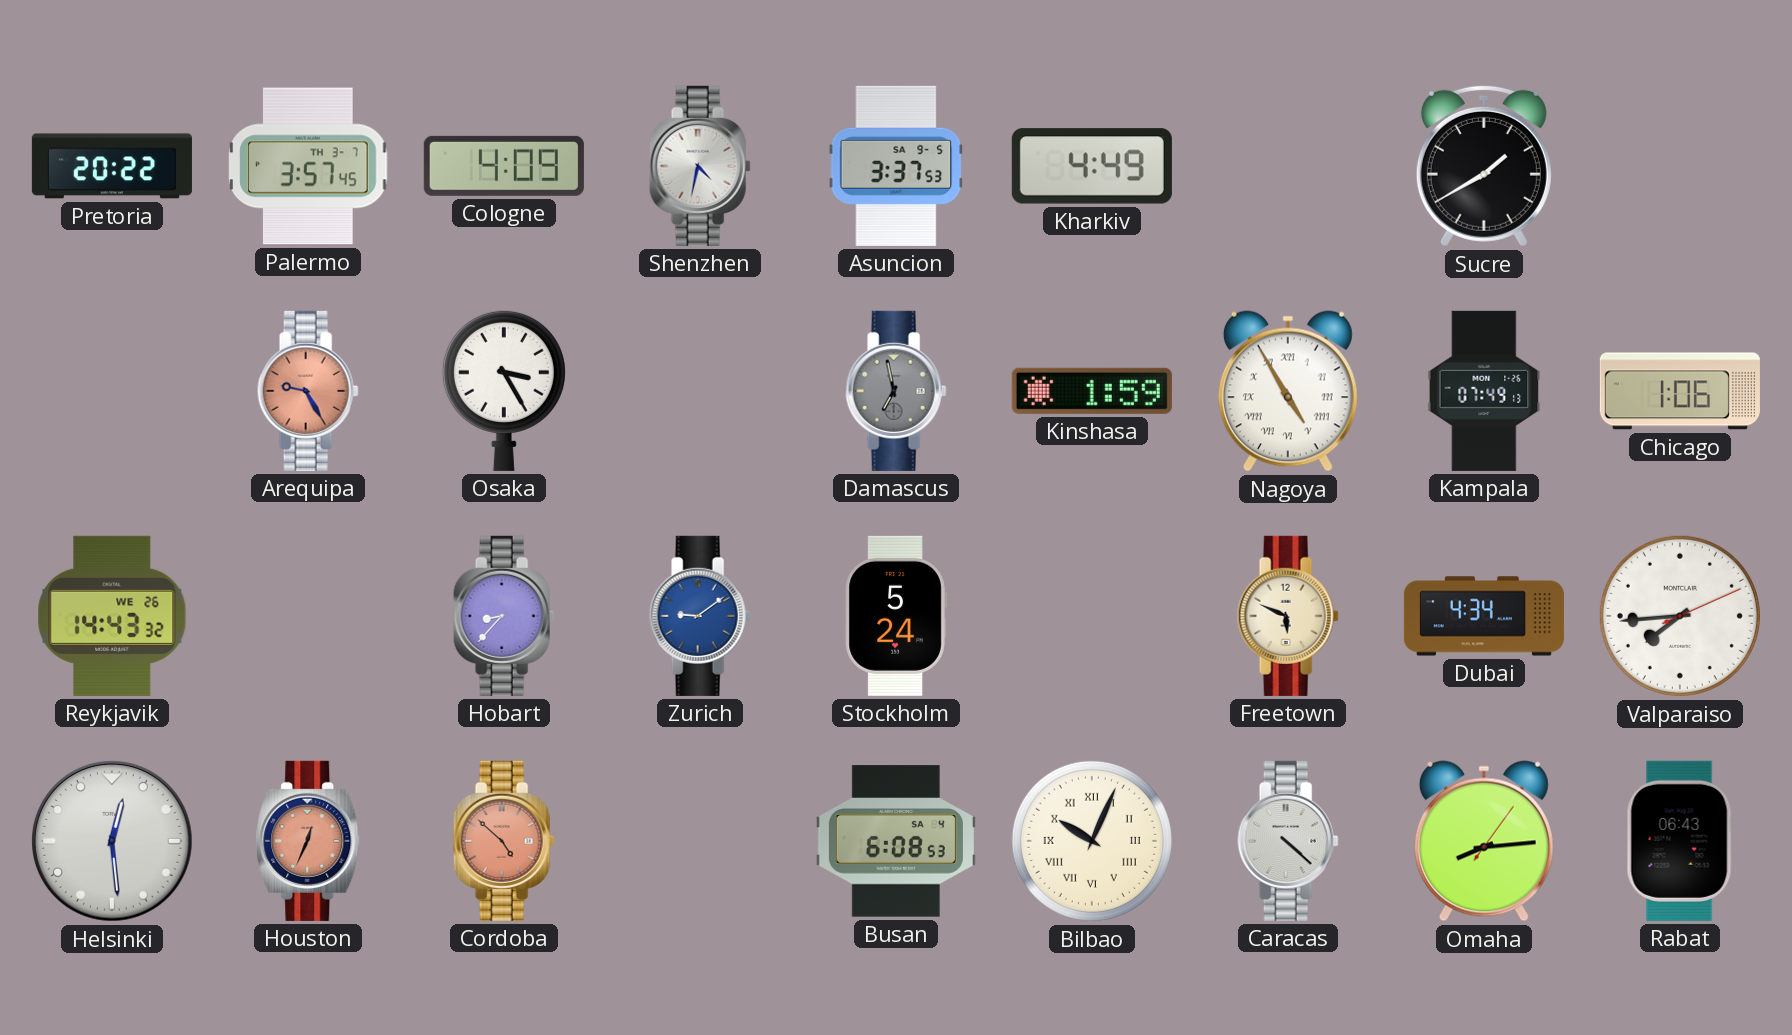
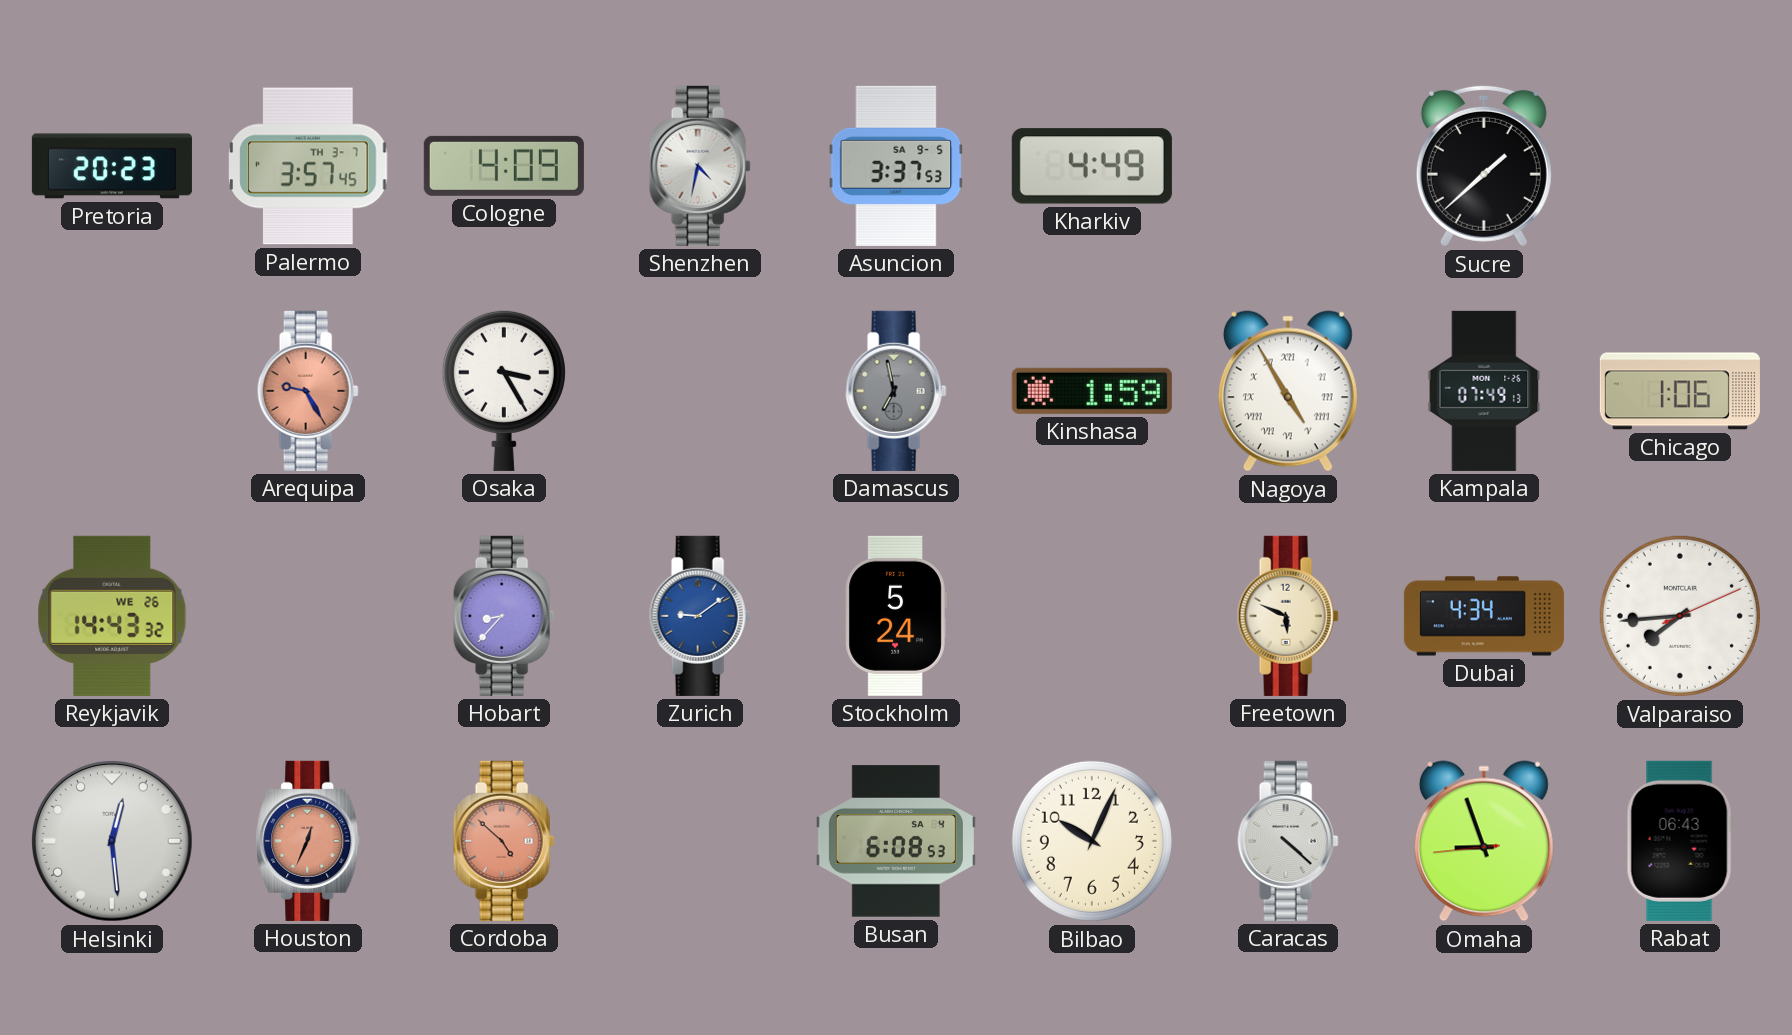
Pretoria: 20:22 -> 20:23 (112, 166)
Sucre: 1:40 -> 1:38 (1484, 166)
Bilbao numerals: Roman -> Arabic (1092, 841)
Omaha: 8:14 -> 8:56 (1484, 841)
